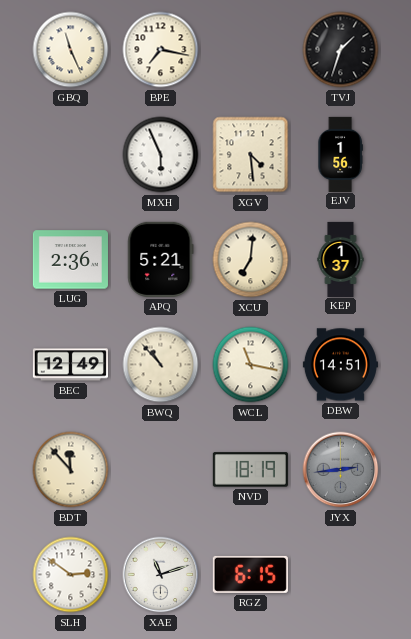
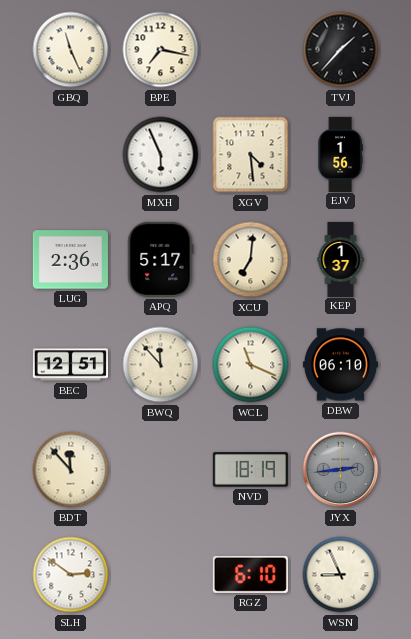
TVJ: 1:33 -> 1:37 (341, 50)
APQ: 5:21 -> 5:17 (161, 259)
BEC: 12:49 -> 12:51 (70, 365)
BWQ: 10:53 -> 11:53 (161, 365)
WCL: 11:17 -> 11:19 (251, 365)
DBW: 14:51 -> 06:10 (340, 365)
XAE: 11:12 -> none (161, 575)
RGZ: 6:15 -> 6:10 (250, 574)
WSN: none -> 8:56 (341, 575)
